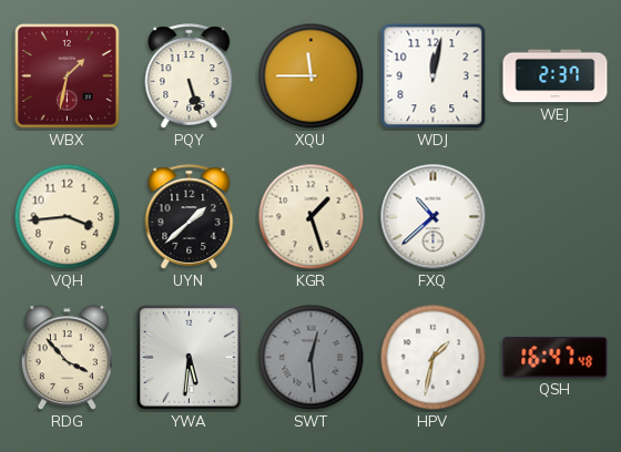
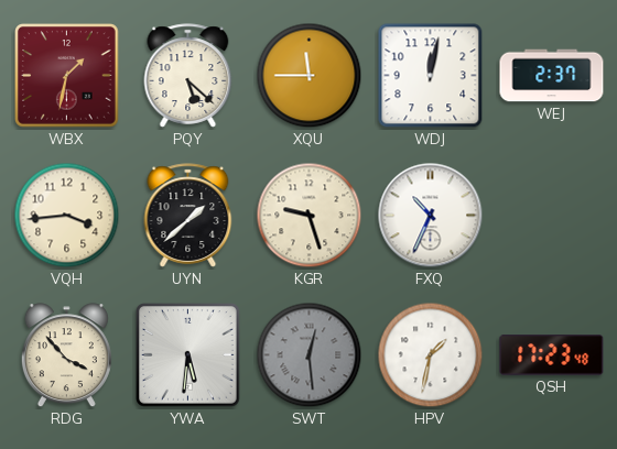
PQY: 5:27 -> 5:22 (188, 76)
KGR: 1:27 -> 9:27 (310, 216)
FXQ: 10:38 -> 10:34 (431, 216)
QSH: 16:47 -> 17:23 (552, 355)
